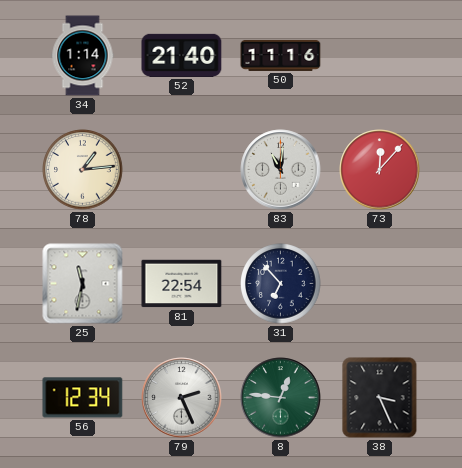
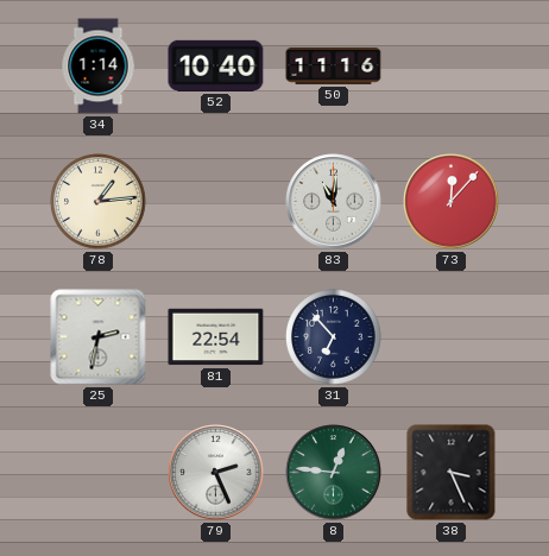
52: 21:40 -> 10:40 (216, 65)
25: 11:32 -> 2:32 (99, 337)
56: 12:34 -> none (83, 398)
